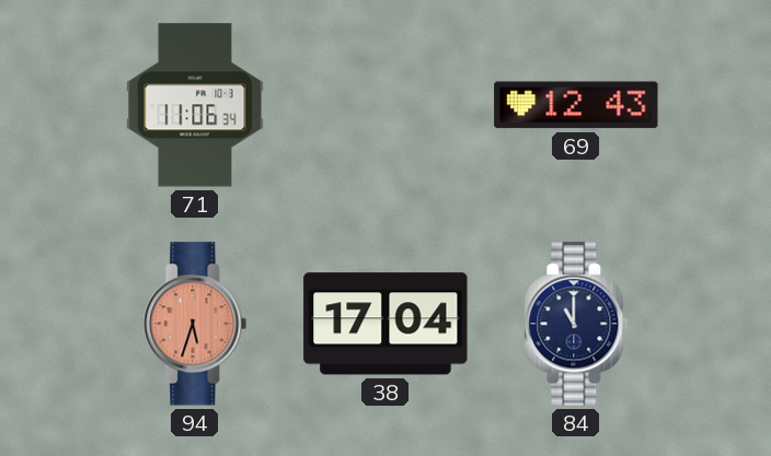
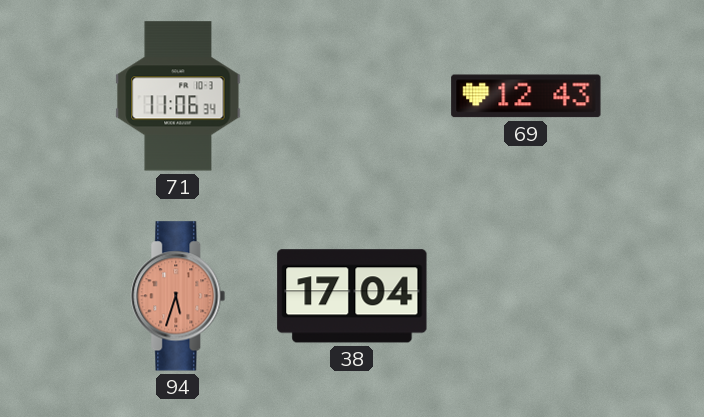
84: 11:00 -> none (576, 324)
